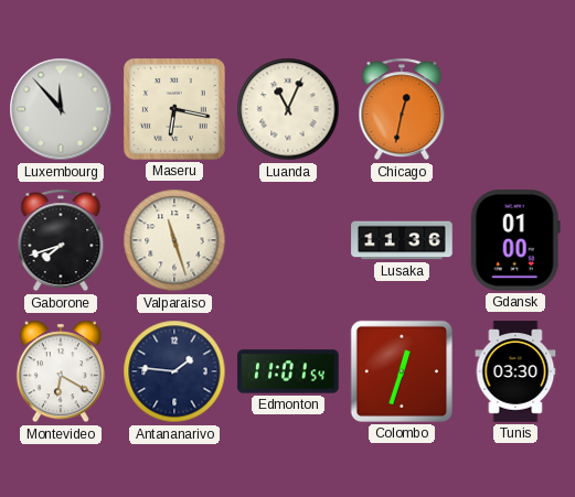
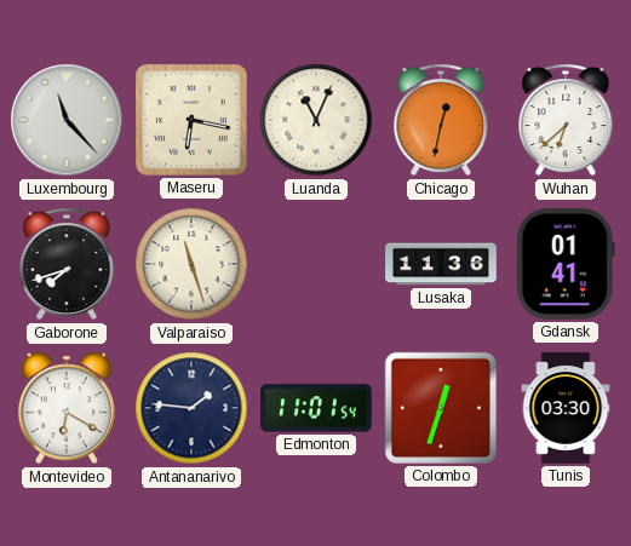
Luxembourg: 11:53 -> 11:23 (67, 120)
Wuhan: none -> 6:38 (566, 120)
Gdansk: 01:00 -> 01:41 (566, 265)
